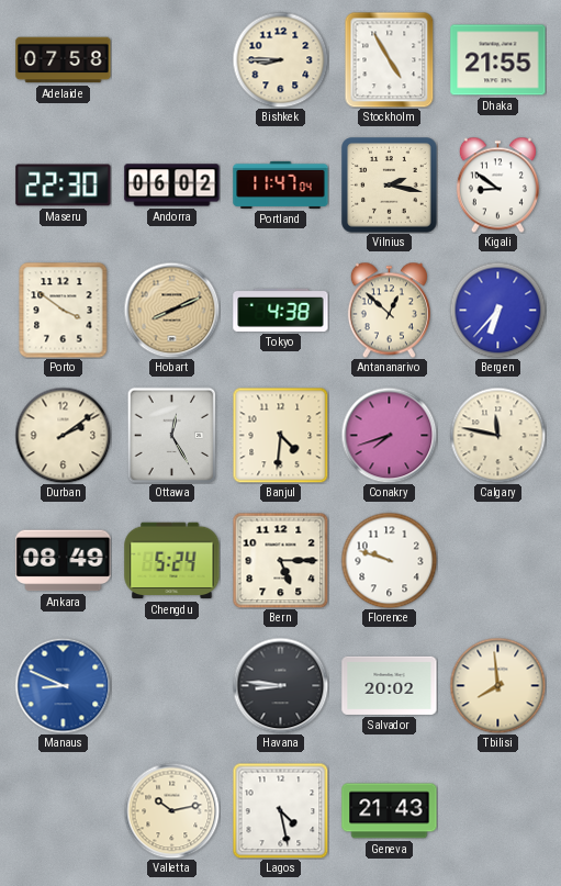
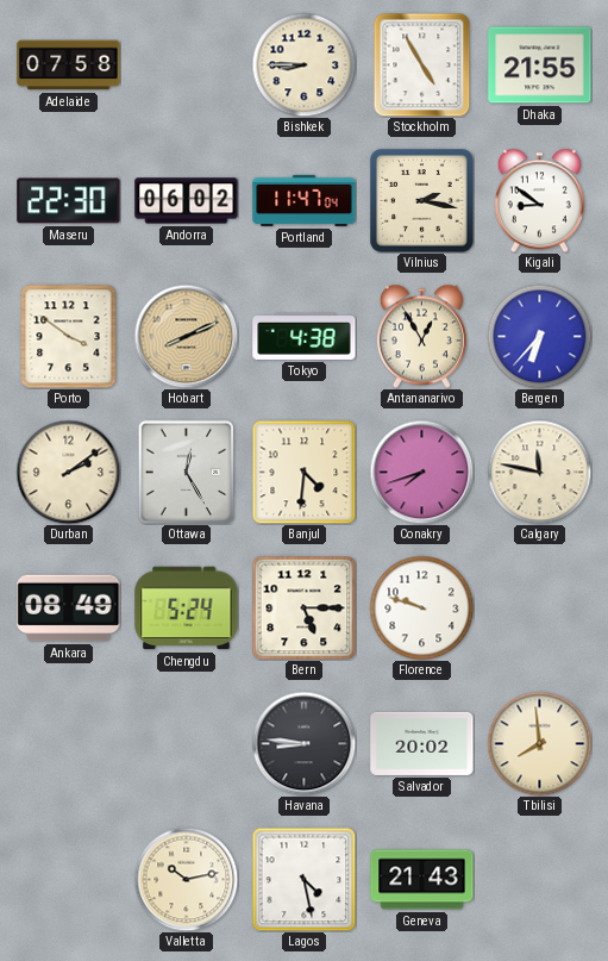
Antananarivo: 12:52 -> 12:55 (421, 336)
Manaus: 8:49 -> none (63, 685)
